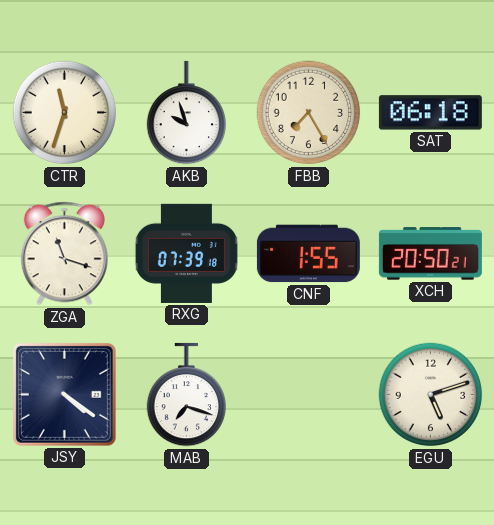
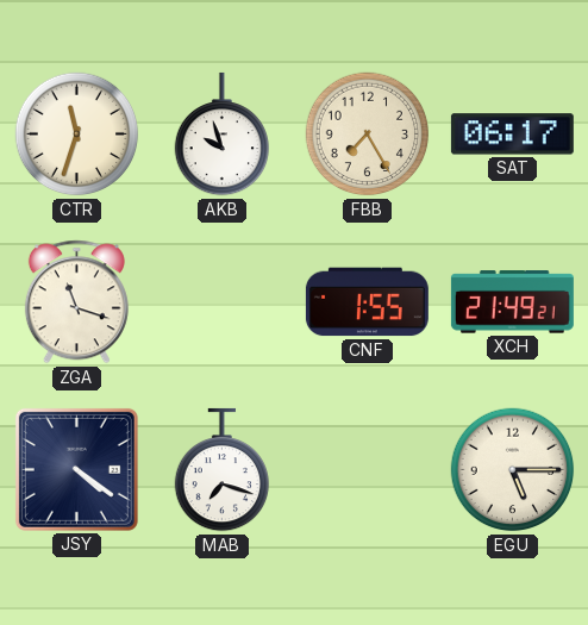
SAT: 06:18 -> 06:17 (512, 135)
RXG: 07:39 -> none (186, 253)
XCH: 20:50 -> 21:49 (512, 302)
EGU: 5:12 -> 5:15 (513, 470)
